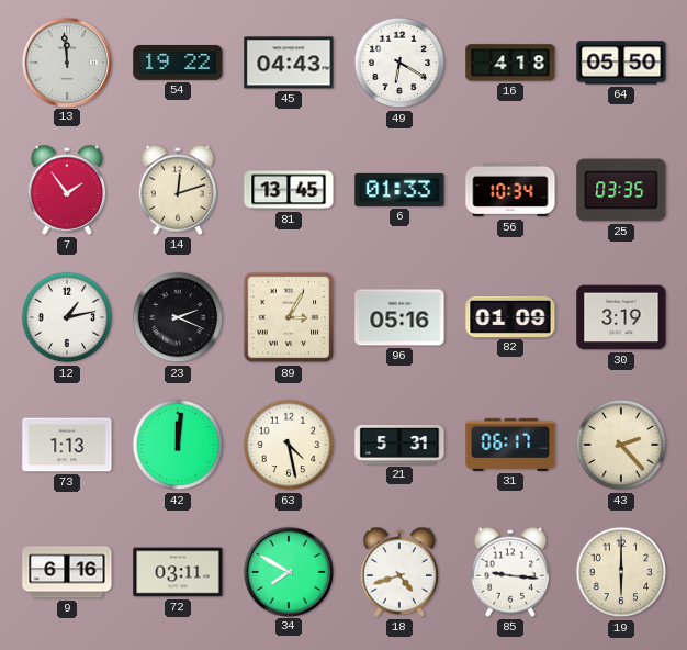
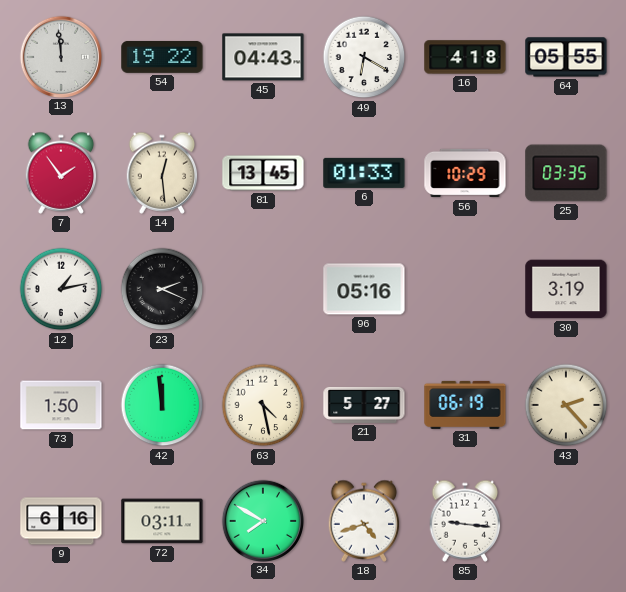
64: 05:50 -> 05:55 (566, 57)
14: 12:12 -> 12:29 (162, 173)
56: 10:34 -> 10:29 (465, 173)
89: 3:05 -> none (289, 317)
82: 01:09 -> none (510, 316)
73: 1:13 -> 1:50 (61, 405)
42: 12:01 -> 11:59 (162, 405)
21: 5:31 -> 5:27 (364, 405)
31: 06:17 -> 06:19 (465, 405)
19: 6:00 -> none (621, 572)
